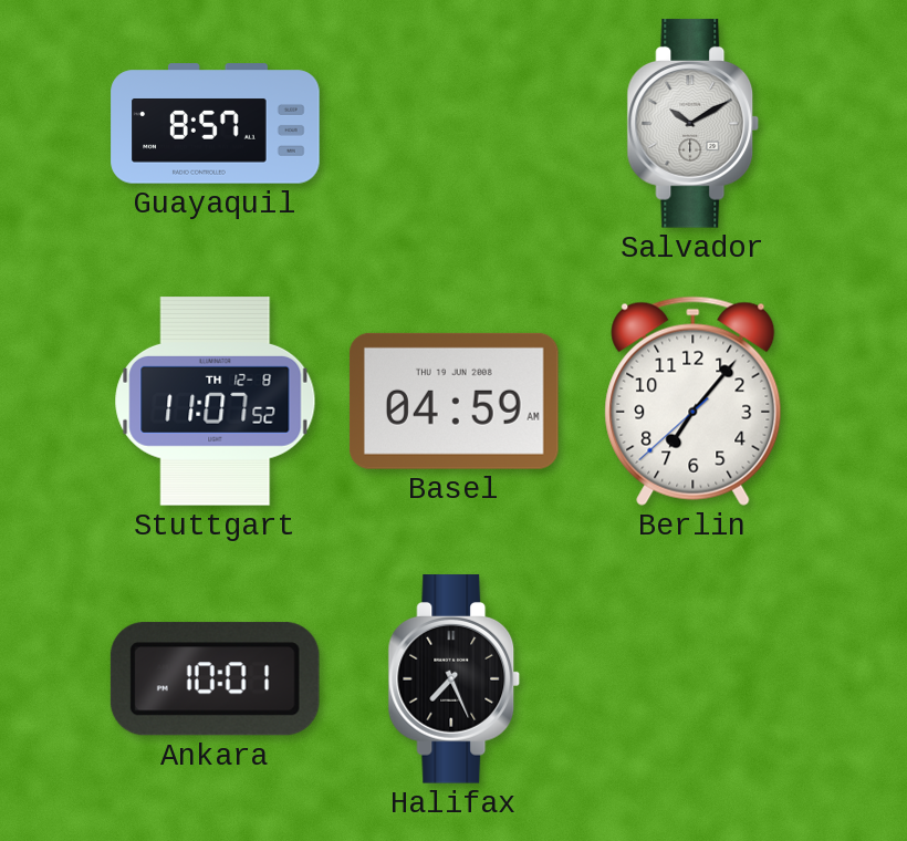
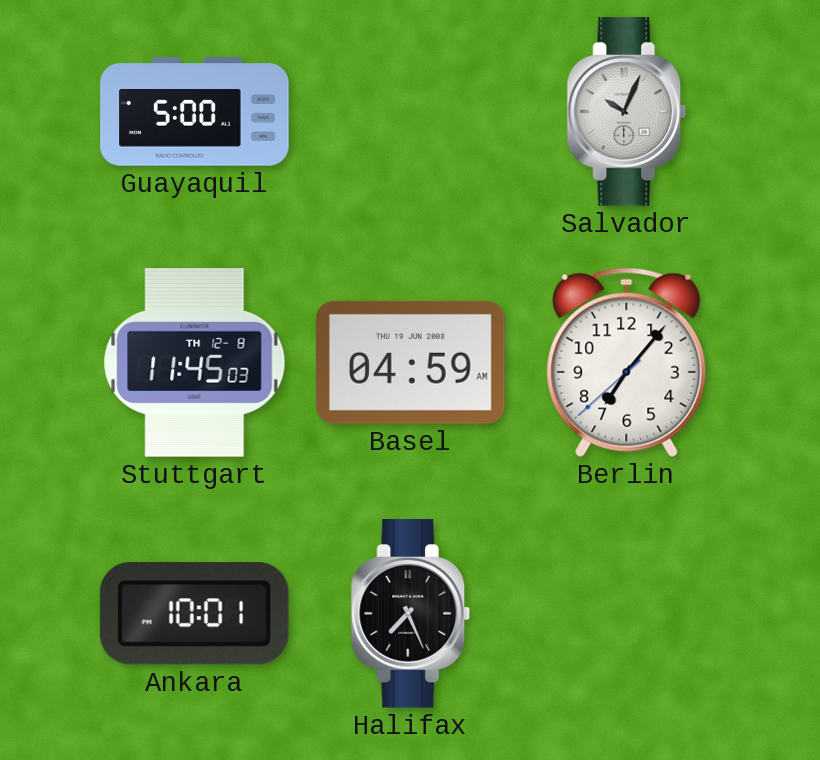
Guayaquil: 8:57 -> 5:00 (195, 112)
Salvador: 10:10 -> 10:04 (627, 112)
Stuttgart: 11:07 -> 11:45 (195, 363)
